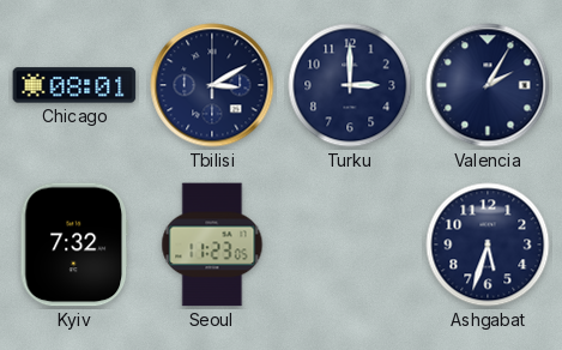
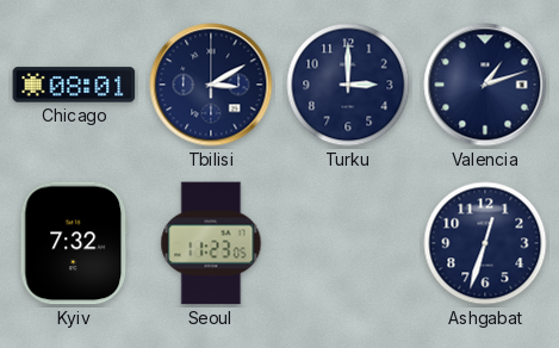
Valencia: 2:05 -> 1:12 (485, 85)
Ashgabat: 5:33 -> 12:33 (485, 243)
